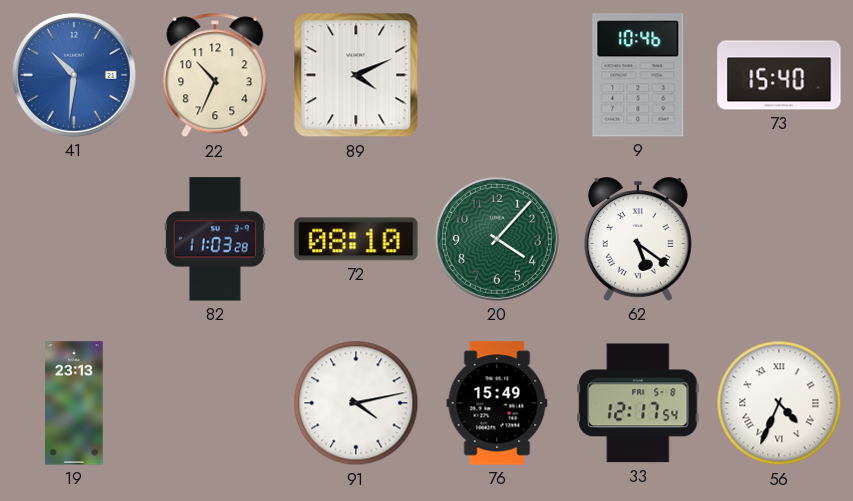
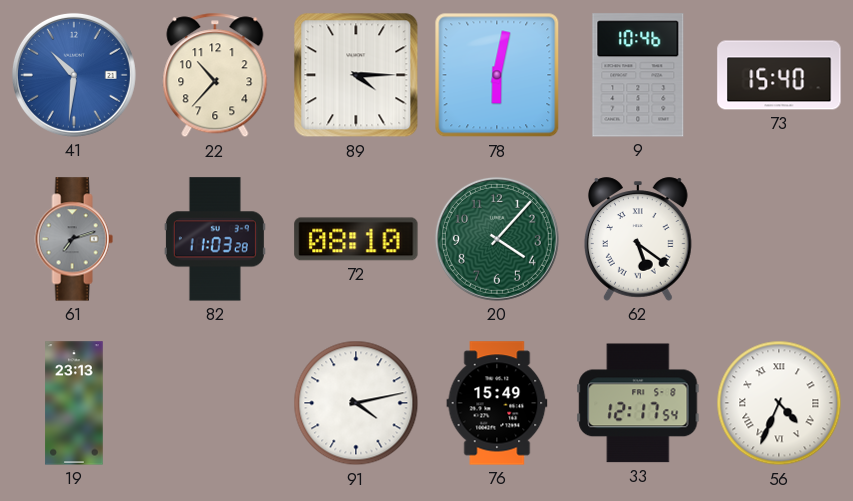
22: 10:34 -> 10:37 (215, 75)
89: 4:11 -> 4:15 (356, 75)
78: none -> 6:02 (497, 75)
61: none -> 7:12 (74, 239)
